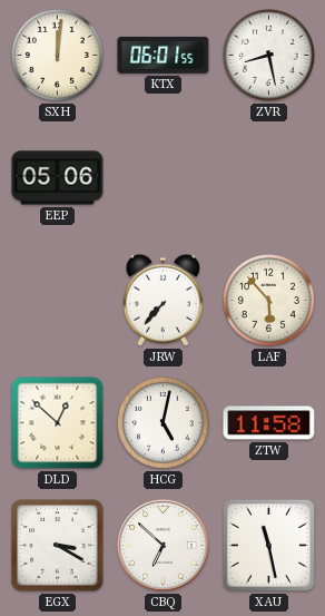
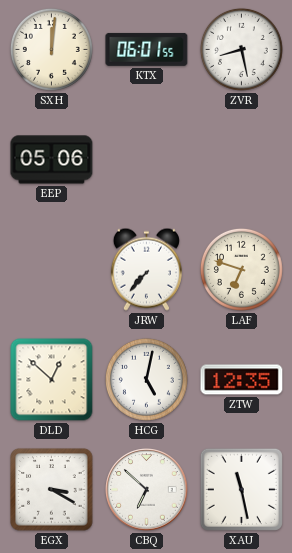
LAF: 5:53 -> 6:48 (241, 269)
ZTW: 11:58 -> 12:35 (242, 380)
